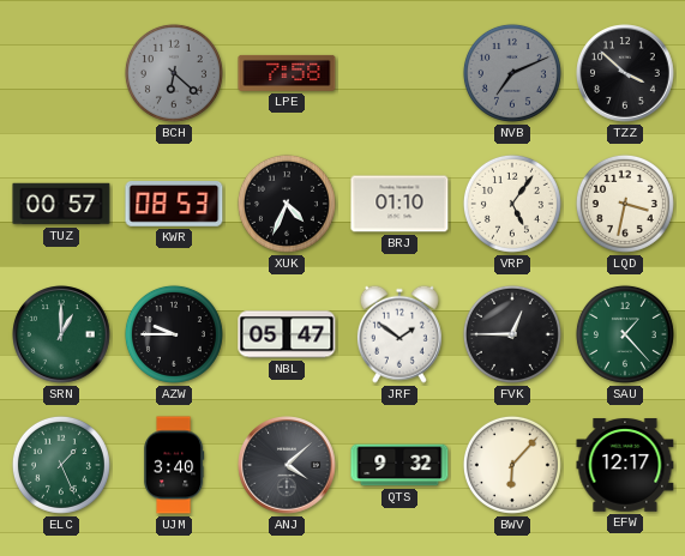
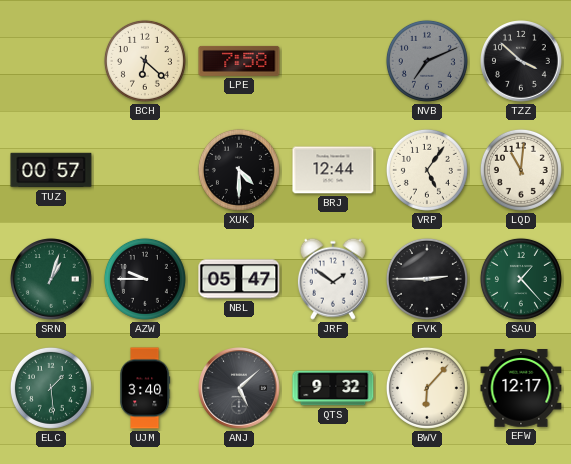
BCH dial: grey -> cream (145, 61)
KWR: 08:53 -> none (174, 205)
XUK: 4:34 -> 4:30 (239, 170)
BRJ: 01:10 -> 12:44 (333, 170)
LQD: 3:32 -> 11:01 (521, 170)
SRN: 1:00 -> 1:03 (51, 279)
FVK: 12:45 -> 2:45 (427, 279)
ELC: 1:26 -> 1:29 (51, 388)
ANJ: 4:08 -> 5:08 (239, 388)
